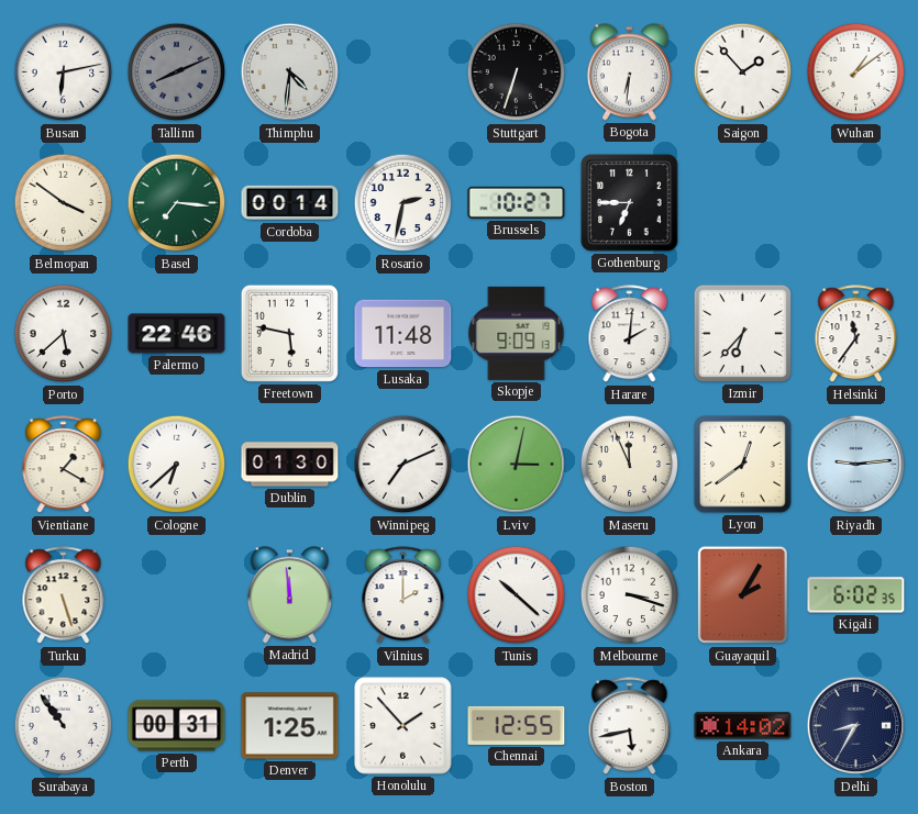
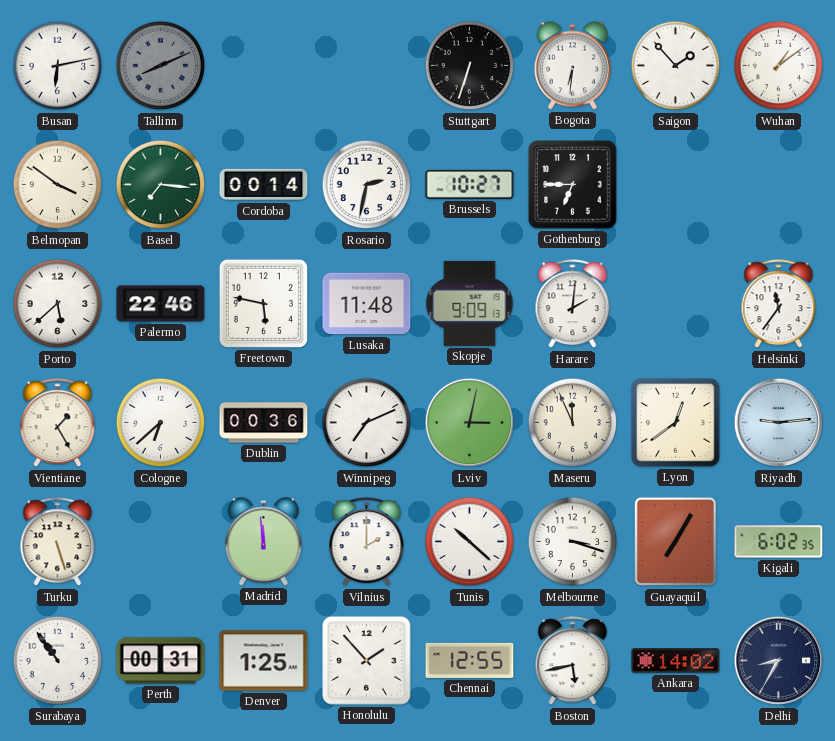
Thimphu: 4:31 -> none (290, 73)
Izmir: 6:37 -> none (742, 333)
Vientiane: 1:20 -> 1:25 (58, 423)
Dublin: 01:30 -> 00:36 (264, 423)
Guayaquil: 2:05 -> 7:05 (676, 542)
